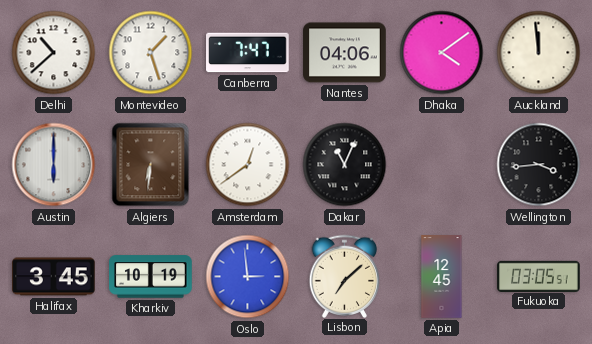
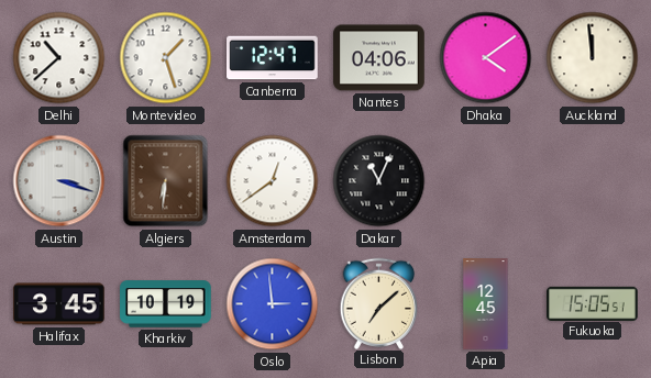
Canberra: 7:47 -> 12:47 (273, 58)
Austin: 6:00 -> 3:18 (59, 181)
Wellington: 3:44 -> none (539, 165)
Fukuoka: 03:05 -> 15:05 (593, 303)
